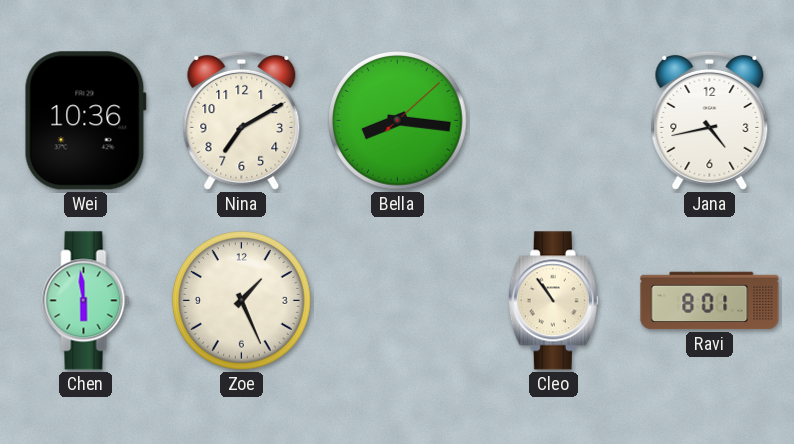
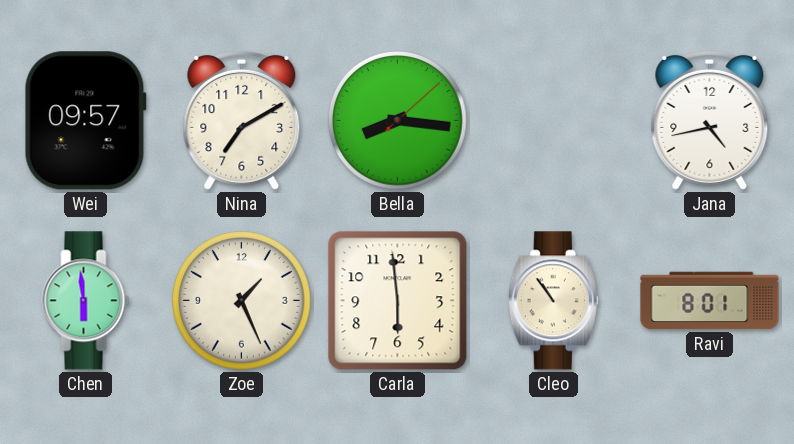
Wei: 10:36 -> 09:57 (85, 121)
Carla: none -> 5:59 (398, 301)
